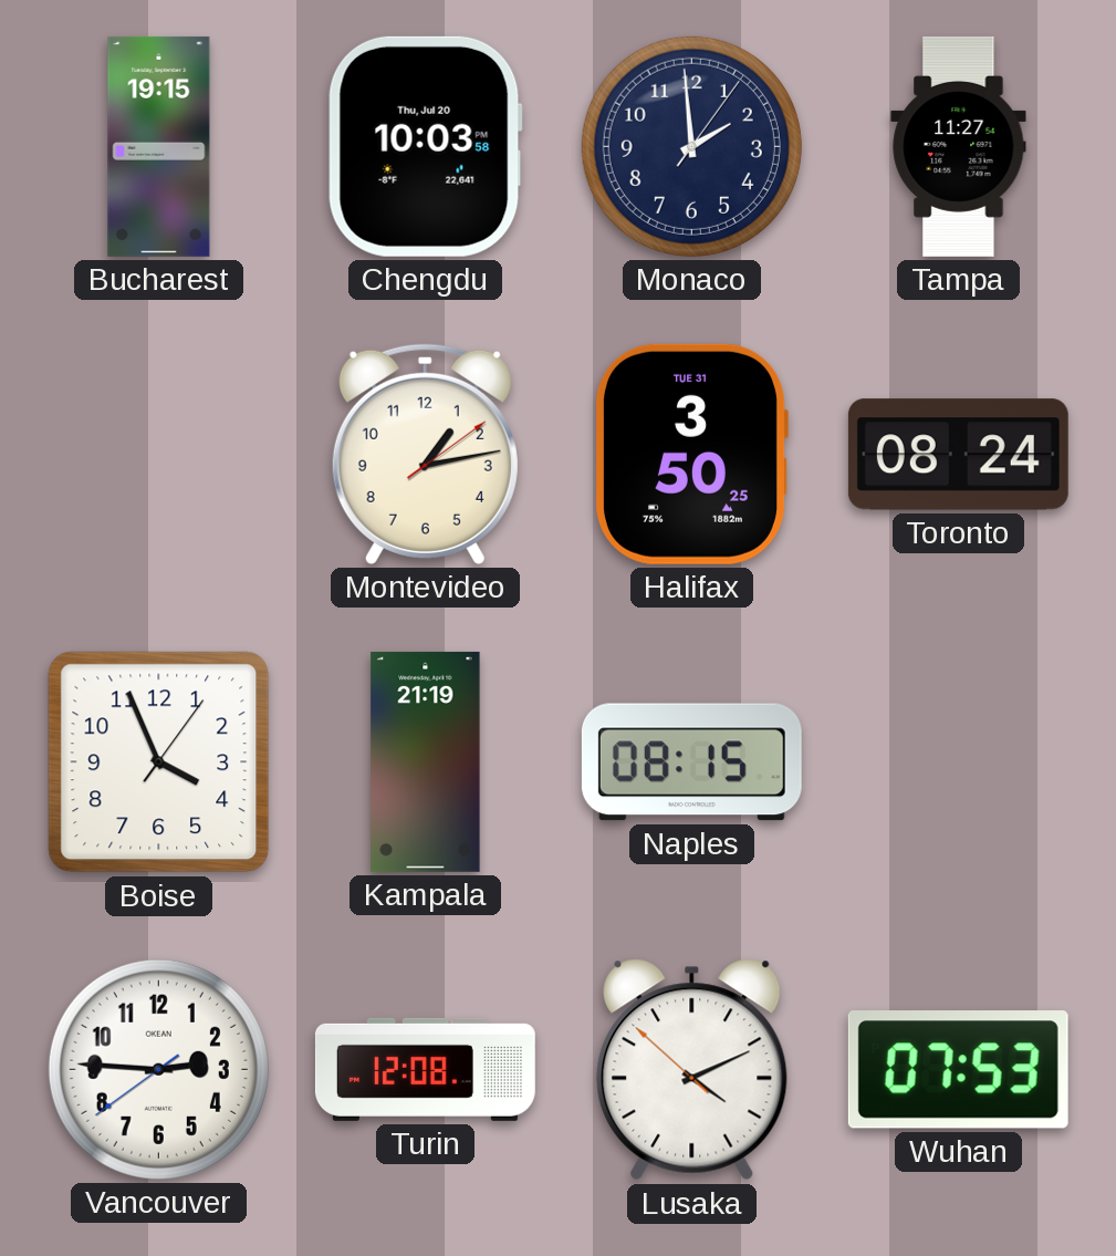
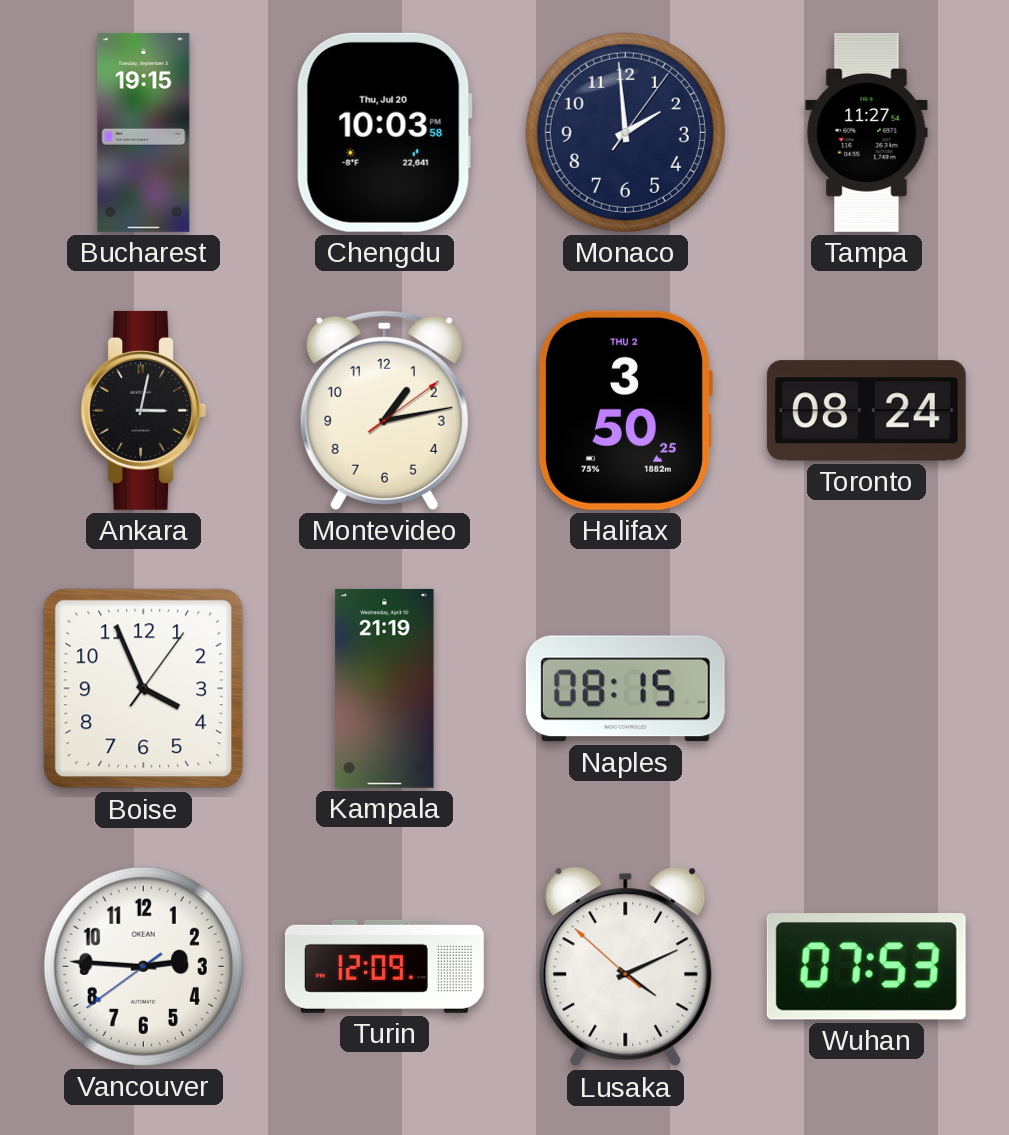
Ankara: none -> 3:02 (144, 410)
Halifax date: TUE 31 -> THU 2 (625, 410)
Turin: 12:08 -> 12:09 (384, 966)
